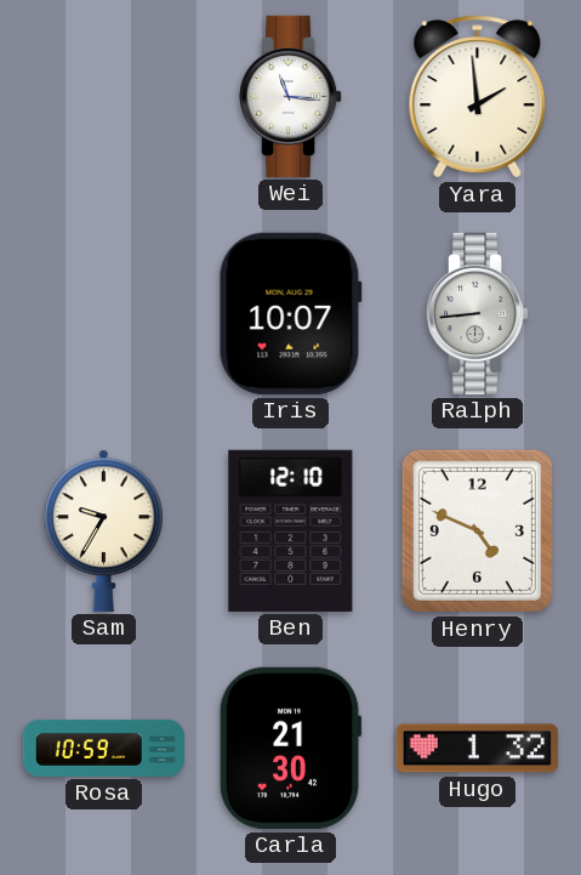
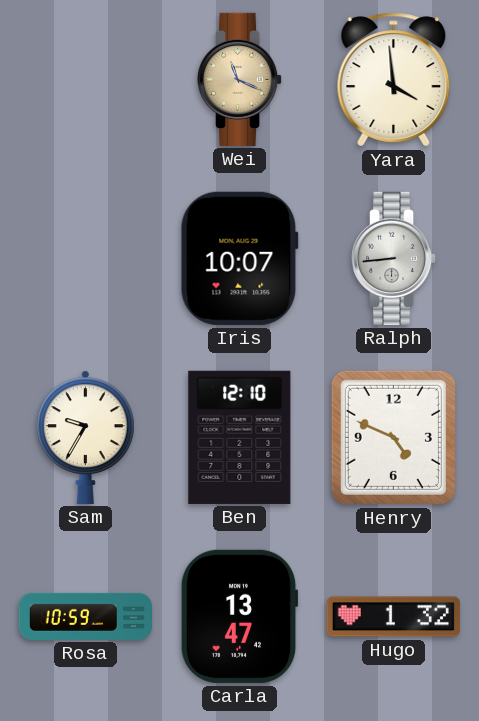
Wei: 11:16 -> 11:19 (241, 79)
Wei dial: white -> champagne (241, 79)
Yara: 1:59 -> 3:59 (394, 80)
Carla: 21:30 -> 13:47 (239, 616)
